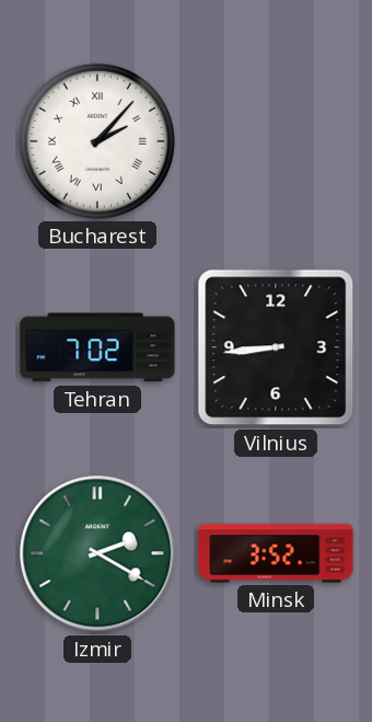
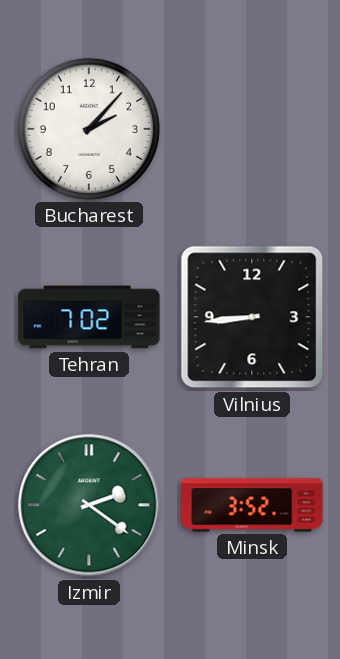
Bucharest numerals: Roman -> Arabic (89, 129)
Izmir: 2:20 -> 2:21 (89, 505)
